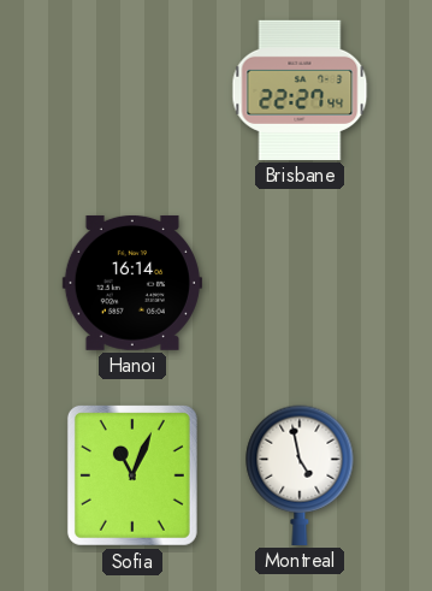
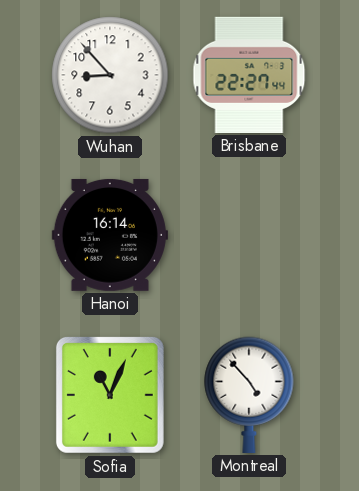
Wuhan: none -> 8:53 (110, 75)
Montreal: 4:58 -> 4:53 (249, 395)
